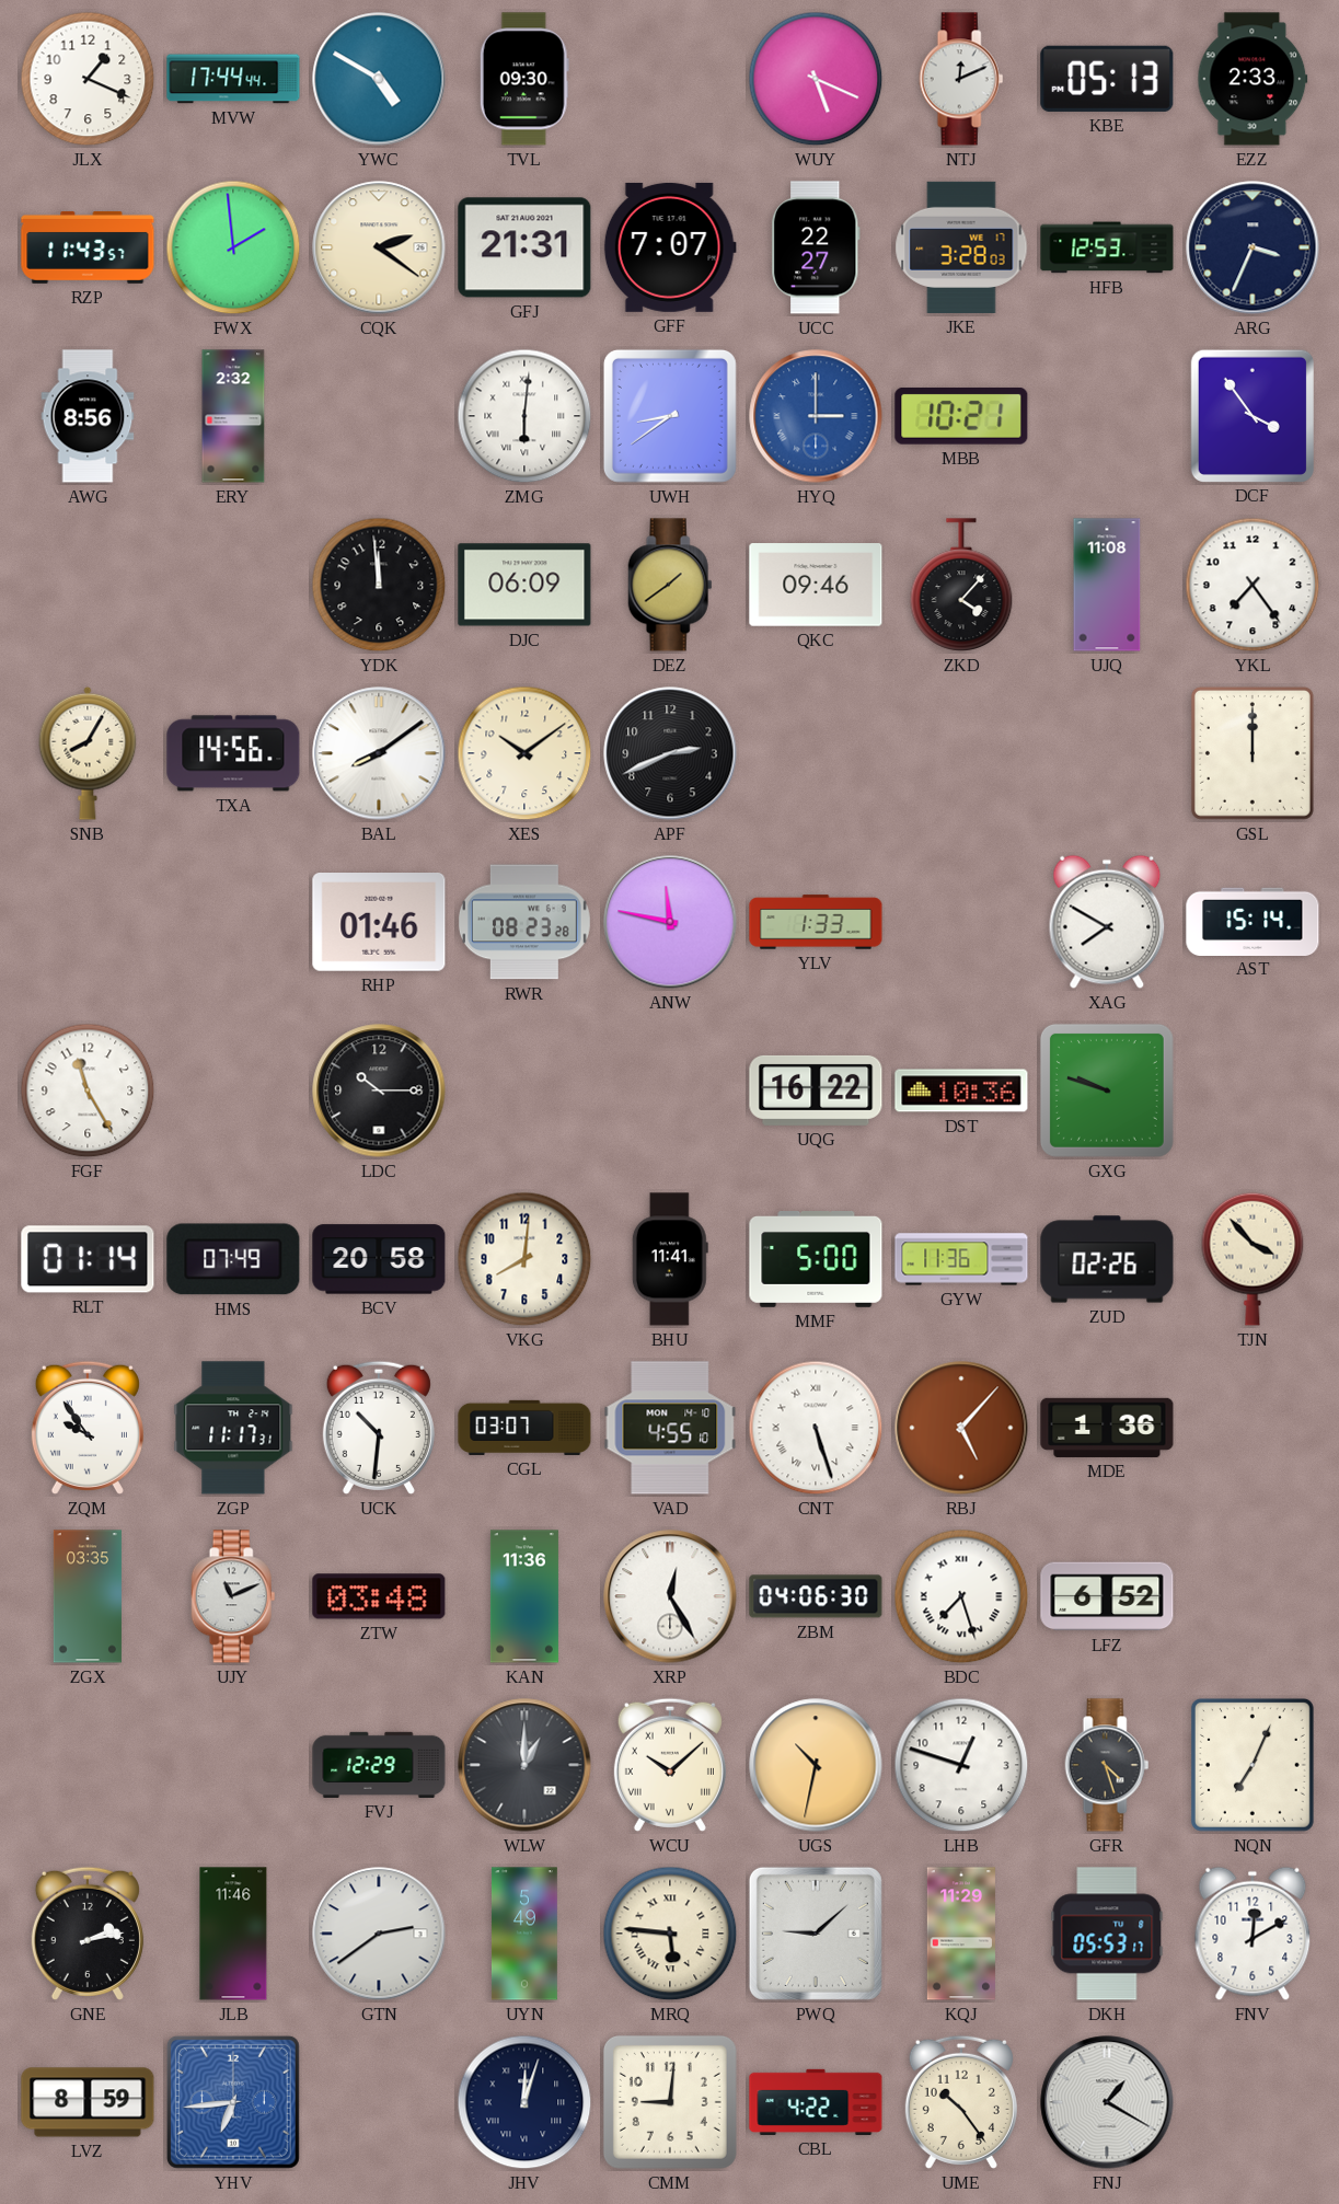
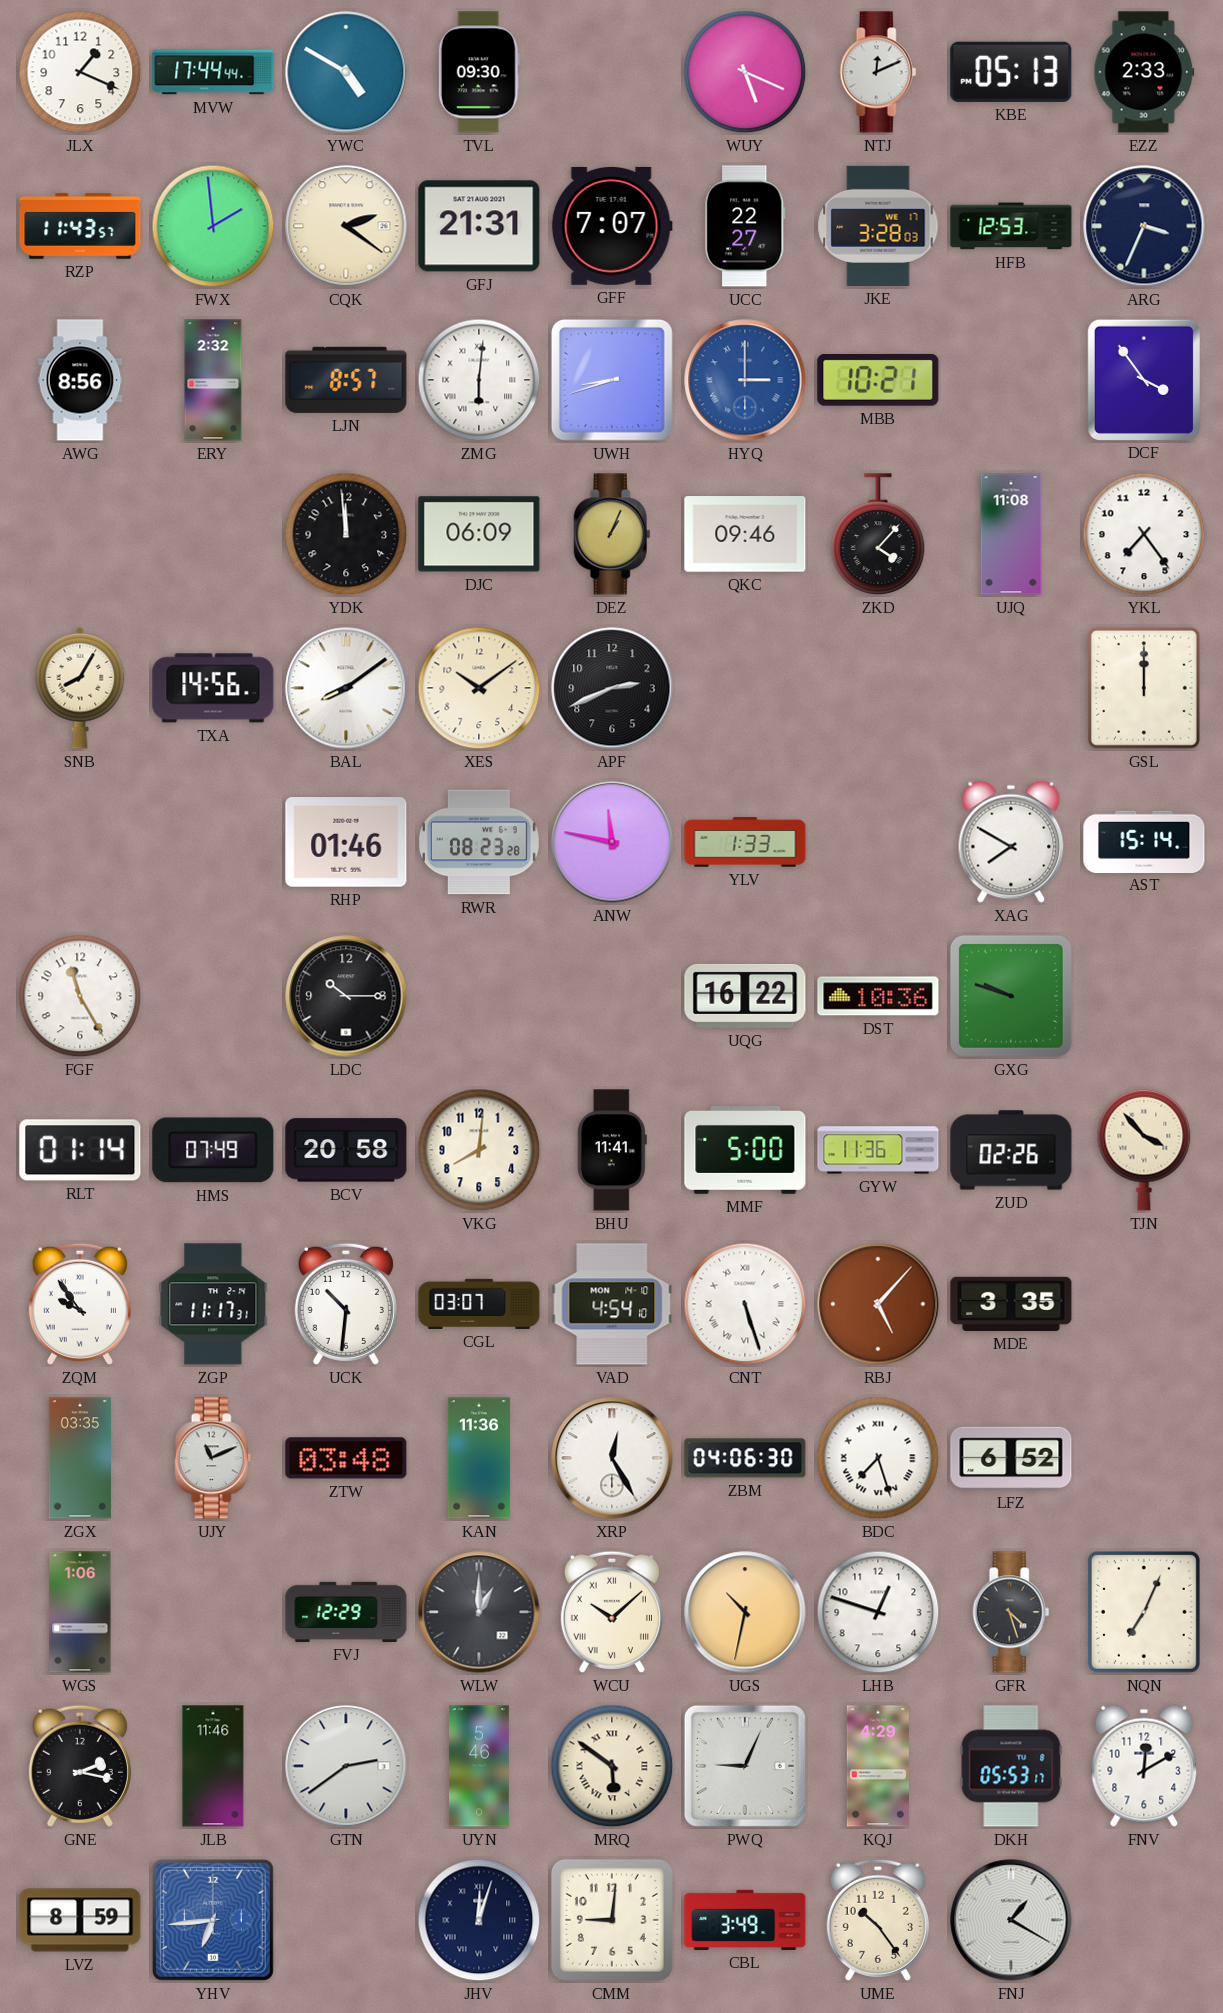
LJN: none -> 8:57 (346, 380)
UWH: 8:39 -> 8:42 (612, 380)
DEZ: 1:39 -> 1:04 (612, 534)
VAD: 4:55 -> 4:54 (612, 1304)
MDE: 1:36 -> 3:35 (1011, 1304)
WGS: none -> 1:06 (80, 1612)
GNE: 2:13 -> 2:17 (80, 1766)
UYN: 5:49 -> 5:46 (479, 1766)
MRQ: 5:46 -> 5:51 (612, 1766)
PWQ: 9:08 -> 9:04 (745, 1766)
KQJ: 11:29 -> 4:29 (878, 1766)
CBL: 4:22 -> 3:49 (745, 1920)
